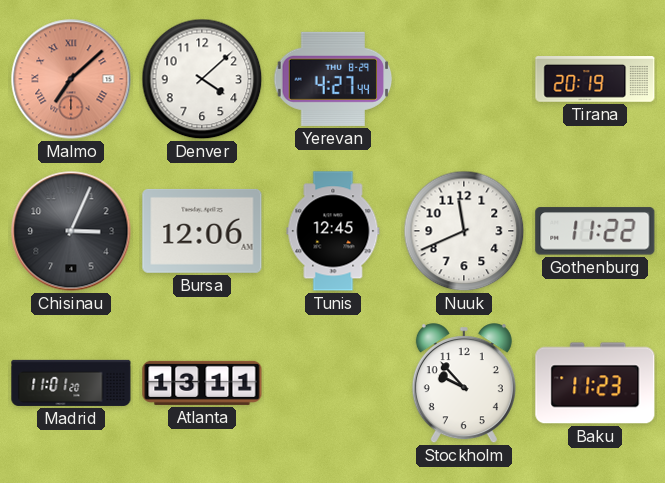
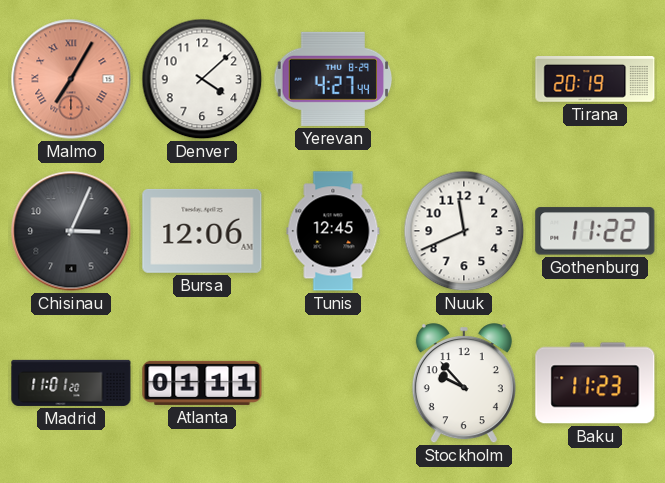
Malmo: 7:08 -> 7:05 (71, 79)
Atlanta: 13:11 -> 01:11 (202, 383)
